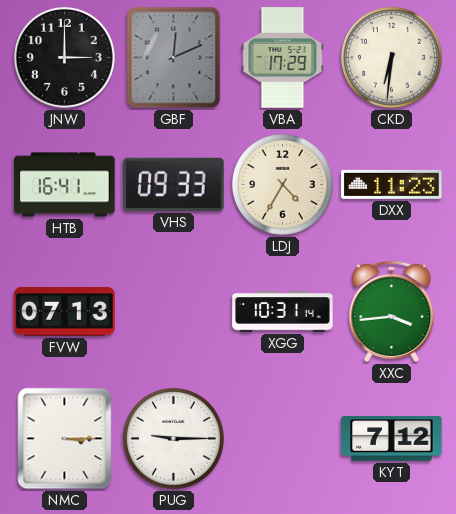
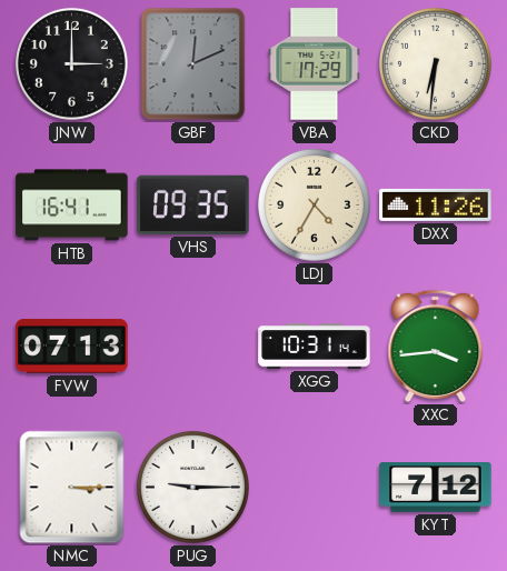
VHS: 09:33 -> 09:35 (193, 204)
DXX: 11:23 -> 11:26 (436, 204)
